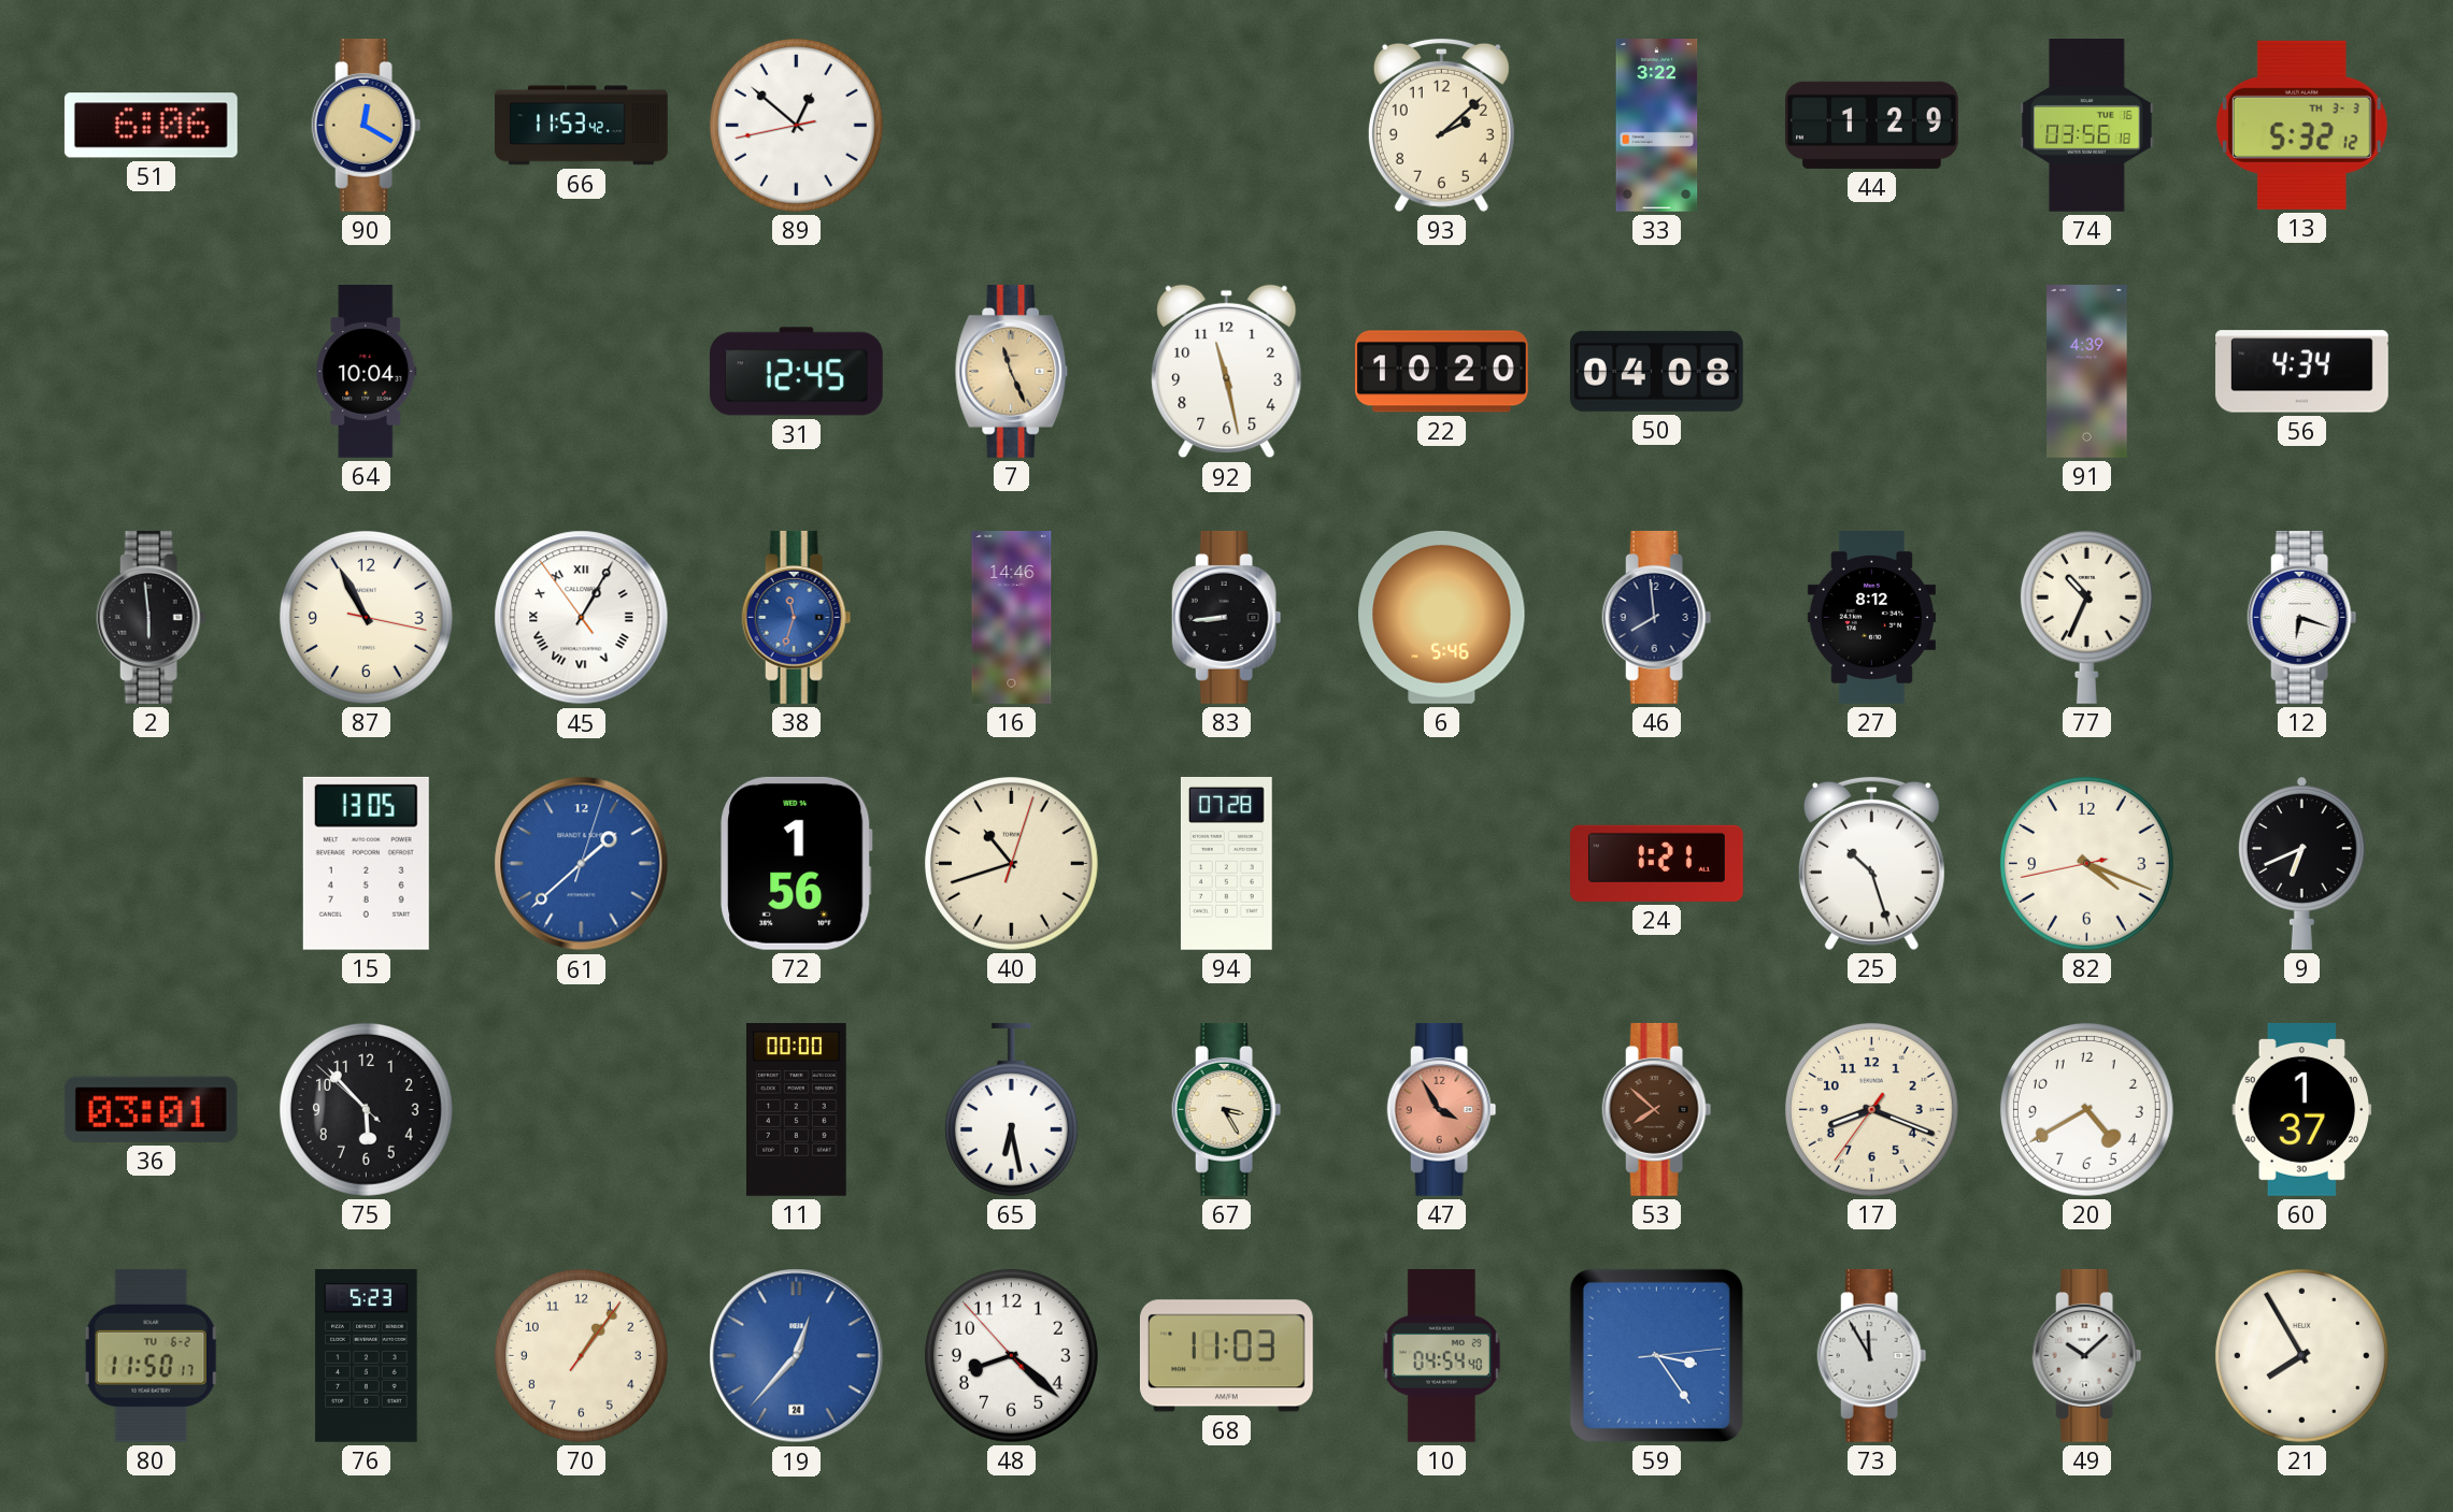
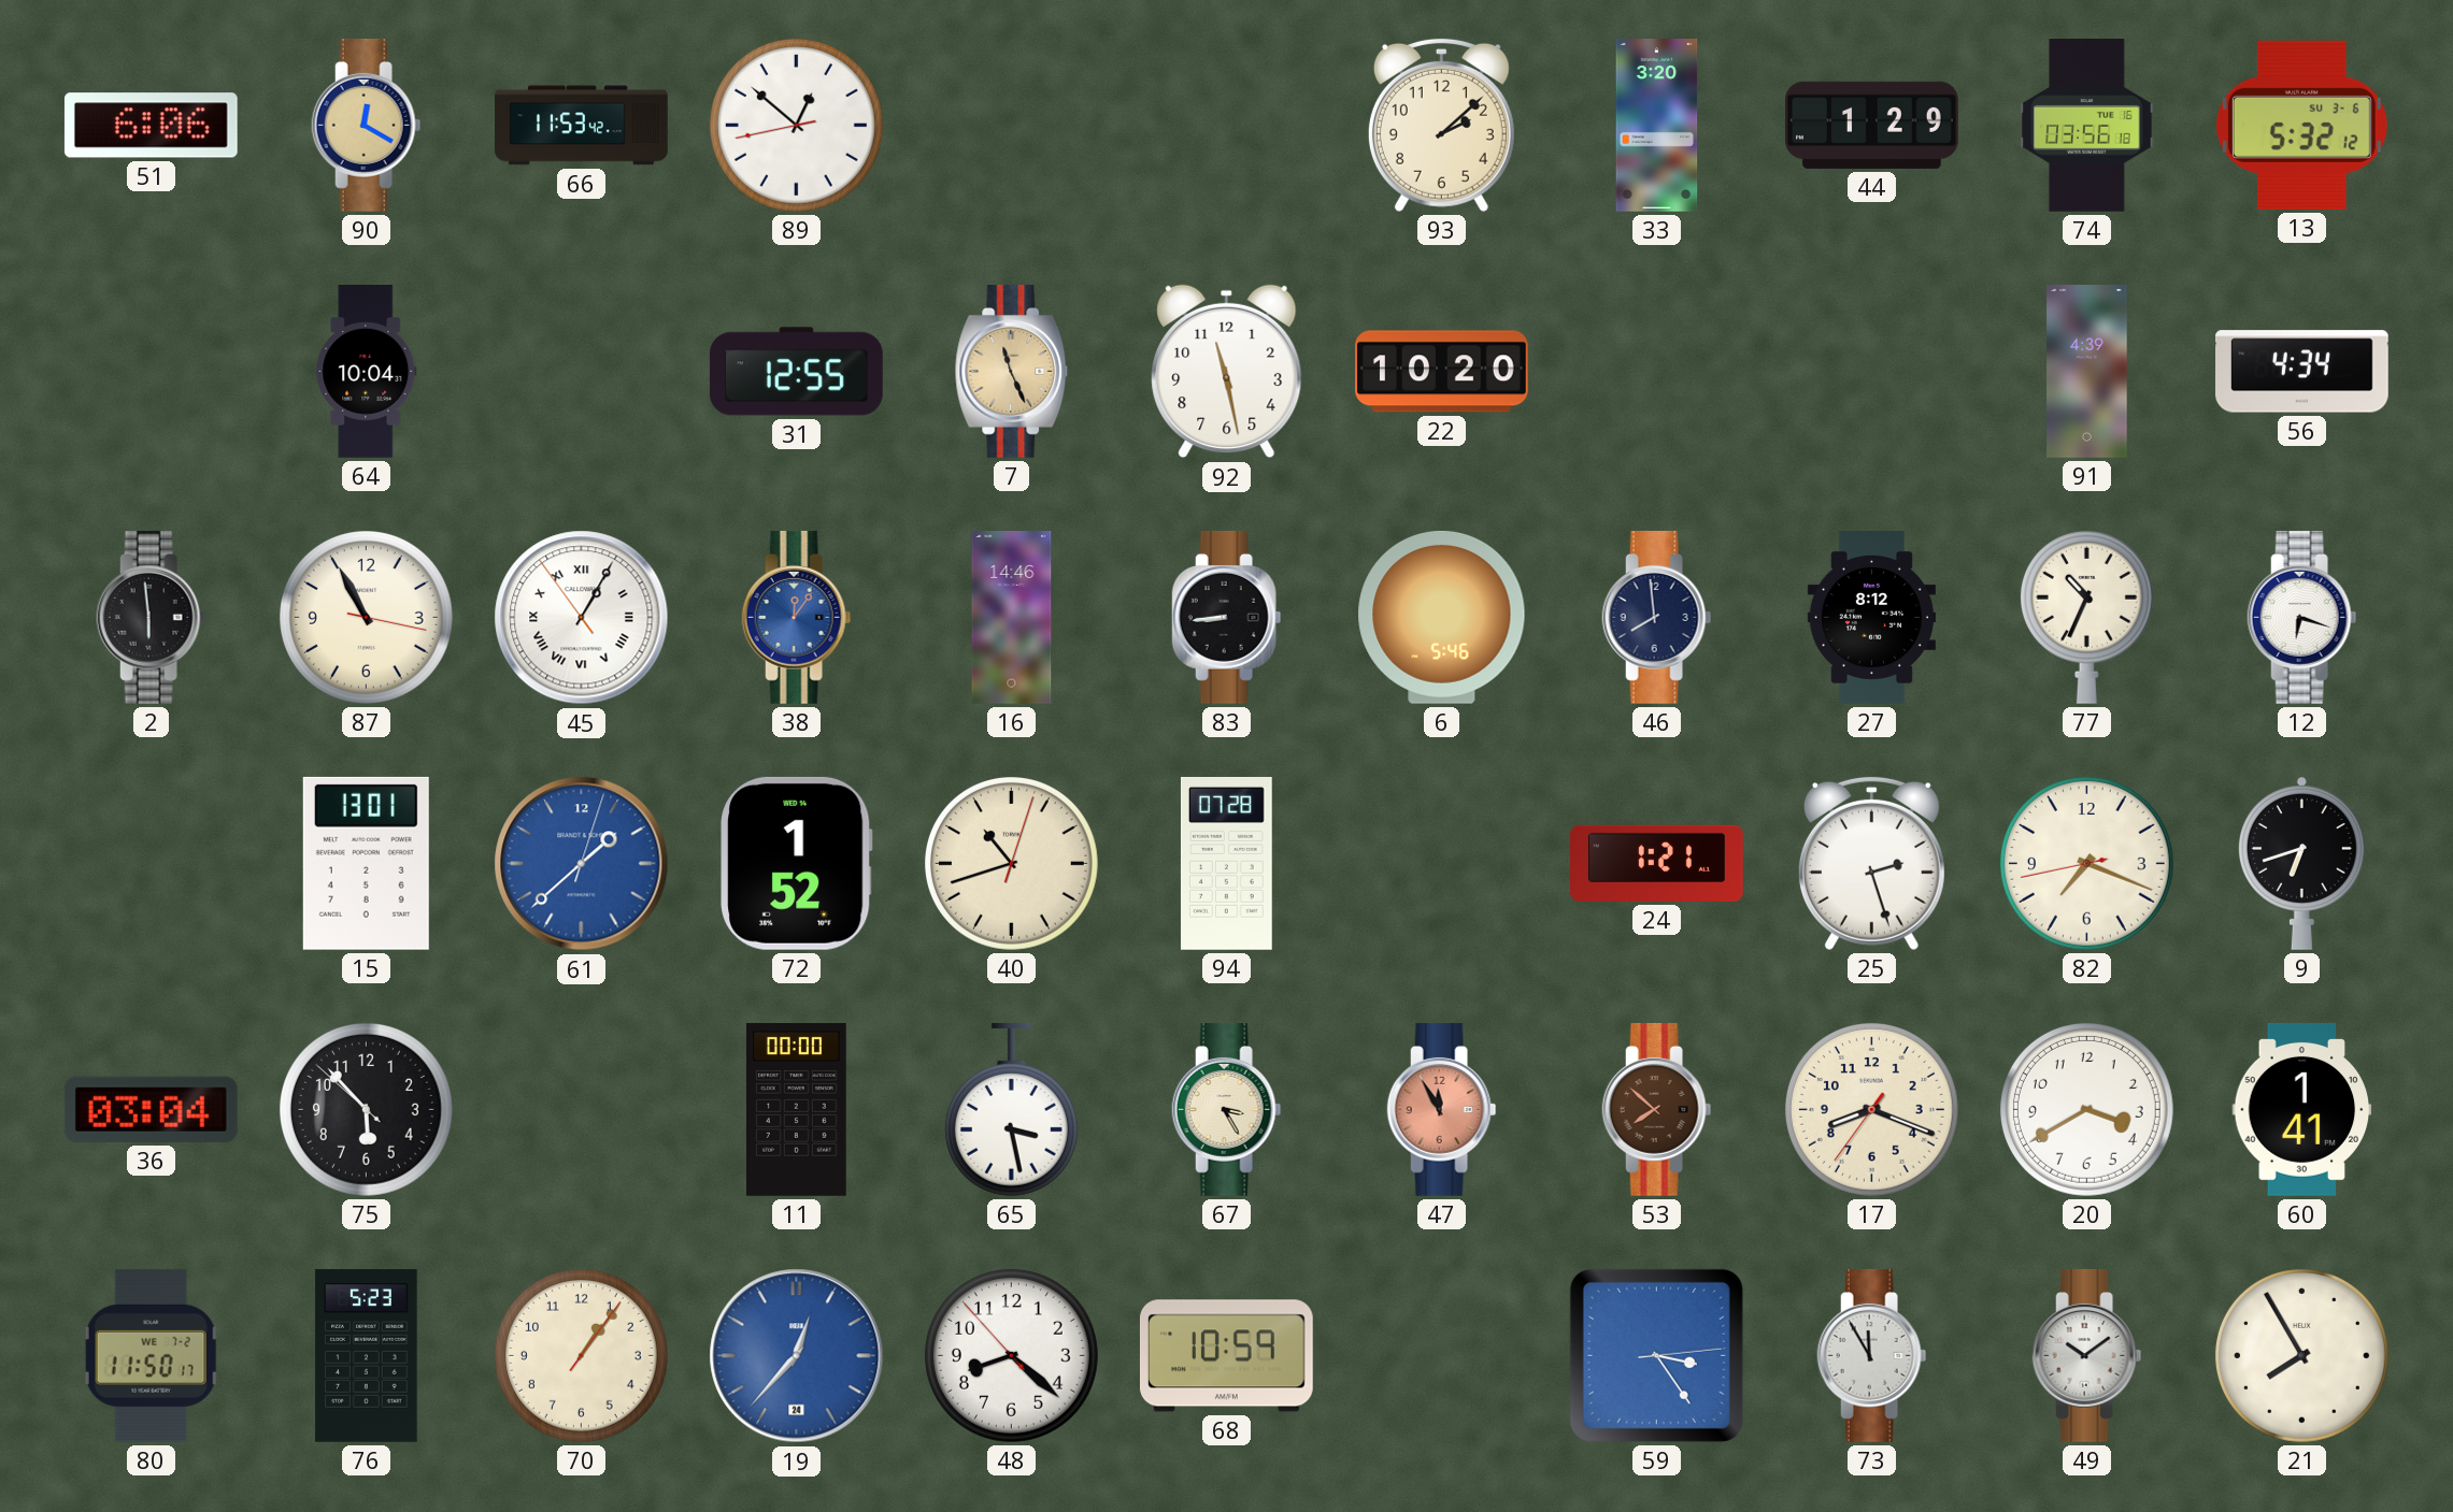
33: 3:22 -> 3:20 (1657, 126)
13 date: TH 3-3 -> SU 3-6 (2301, 125)
31: 12:45 -> 12:55 (796, 372)
50: 04:08 -> none (1656, 371)
38: 11:33 -> 12:06 (797, 617)
15: 13:05 -> 13:01 (366, 863)
72: 1:56 -> 1:52 (797, 863)
25: 10:27 -> 2:27 (1871, 863)
82: 4:18 -> 7:18 (2086, 863)
9: 6:41 -> 6:42 (2301, 863)
36: 03:01 -> 03:04 (151, 1109)
65: 6:28 -> 3:28 (1011, 1109)
47: 3:55 -> 11:55 (1442, 1109)
20: 4:40 -> 3:40 (2086, 1109)
60: 1:37 -> 1:41 (2302, 1109)
80 date: TU 6-2 -> WE 7-2 (151, 1355)
68: 11:03 -> 10:59 (1226, 1356)
10: 04:54 -> none (1441, 1356)
49: 10:08 -> 10:09 (2087, 1355)
